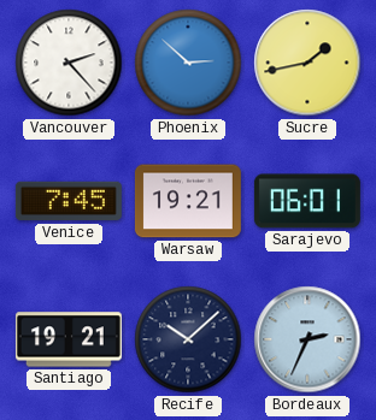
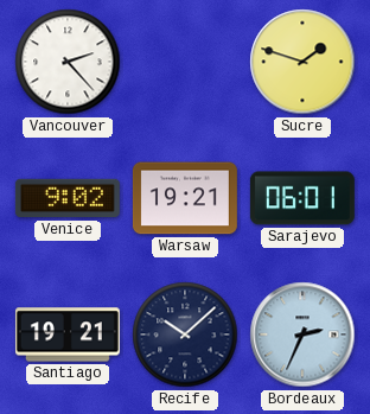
Phoenix: 2:52 -> none (188, 63)
Sucre: 1:43 -> 1:48 (302, 62)
Venice: 7:45 -> 9:02 (68, 198)
